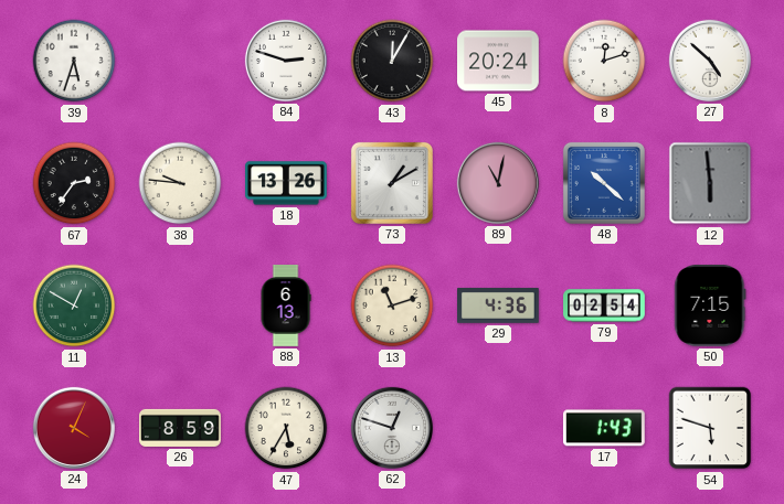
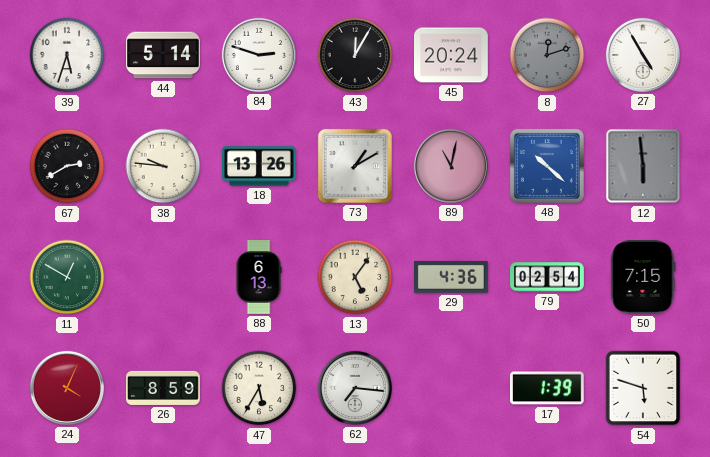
44: none -> 5:14 (164, 55)
8 dial: white -> grey (547, 55)
27: 4:52 -> 4:55 (643, 55)
67: 2:36 -> 2:40 (67, 166)
13: 11:12 -> 5:06 (355, 277)
62: 12:48 -> 7:16 (355, 388)
17: 1:43 -> 1:39 (547, 388)
